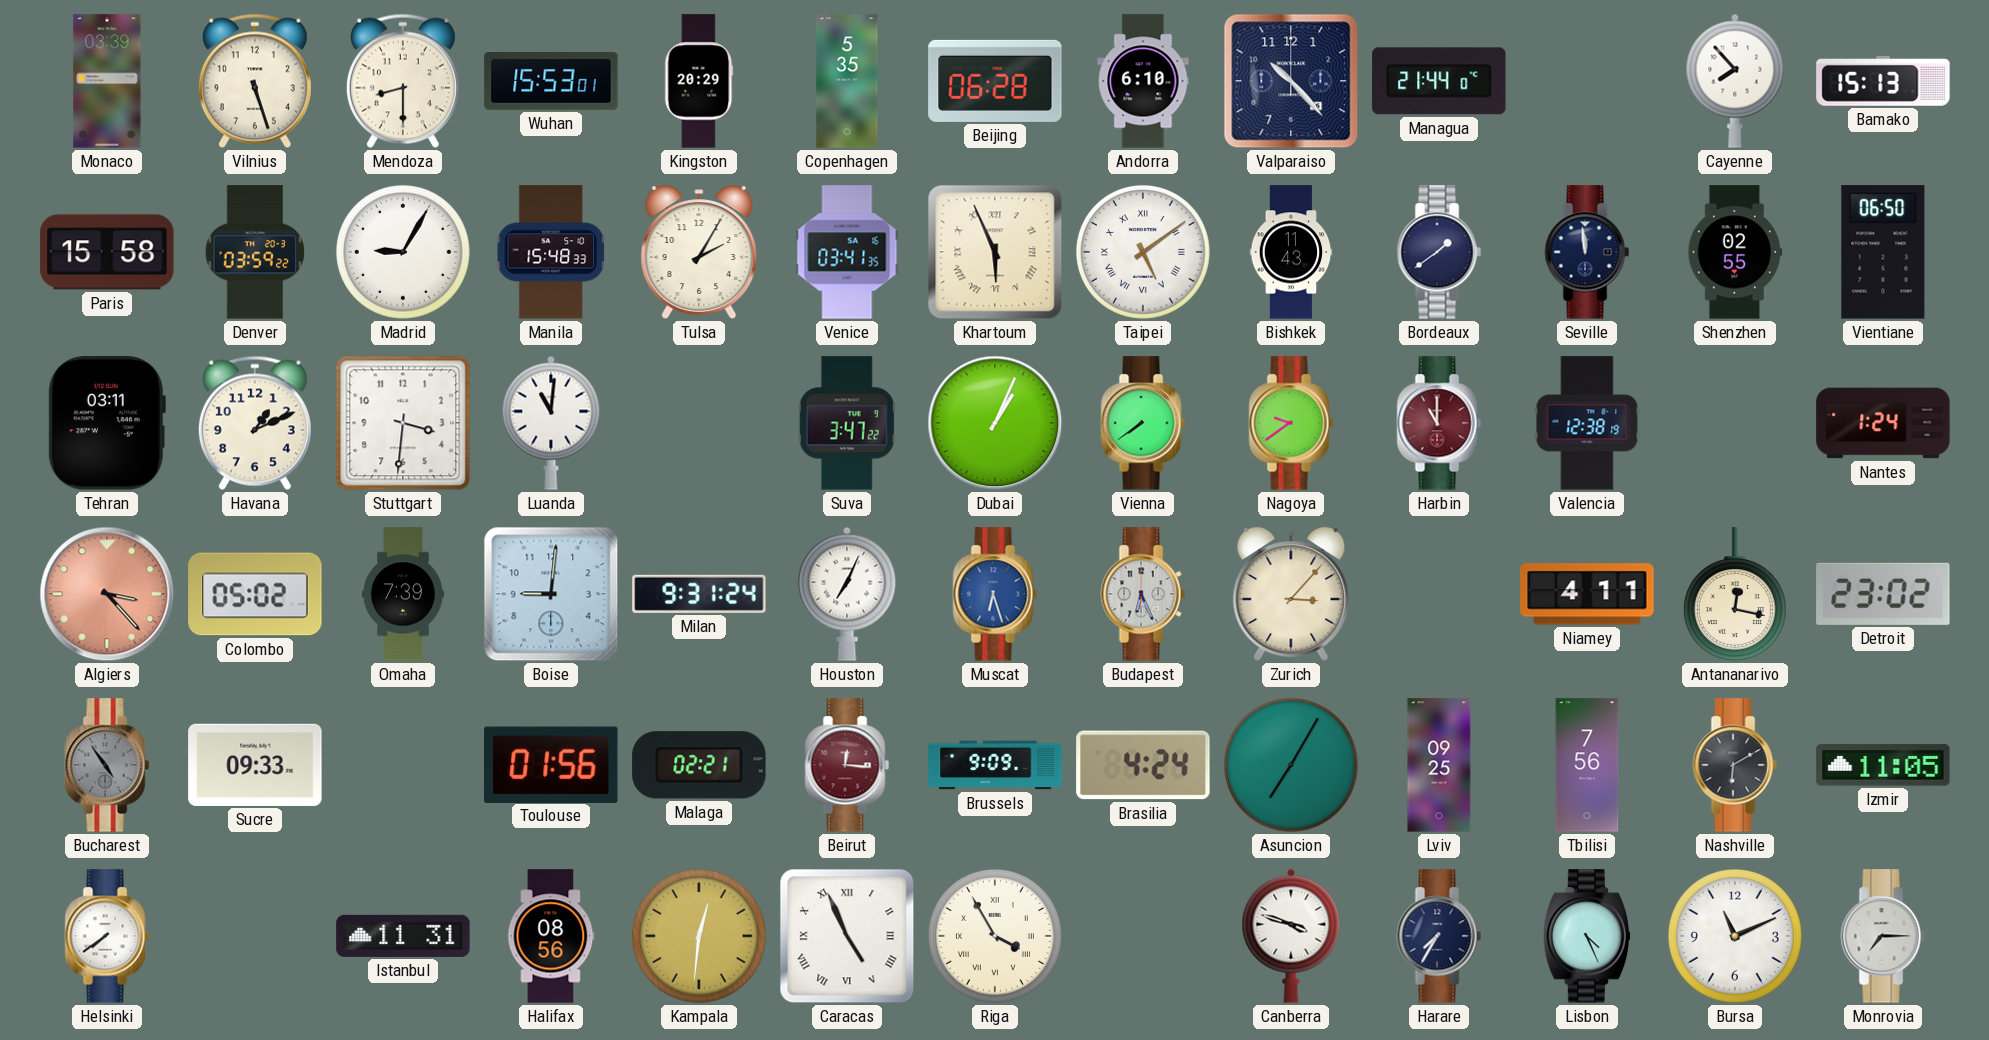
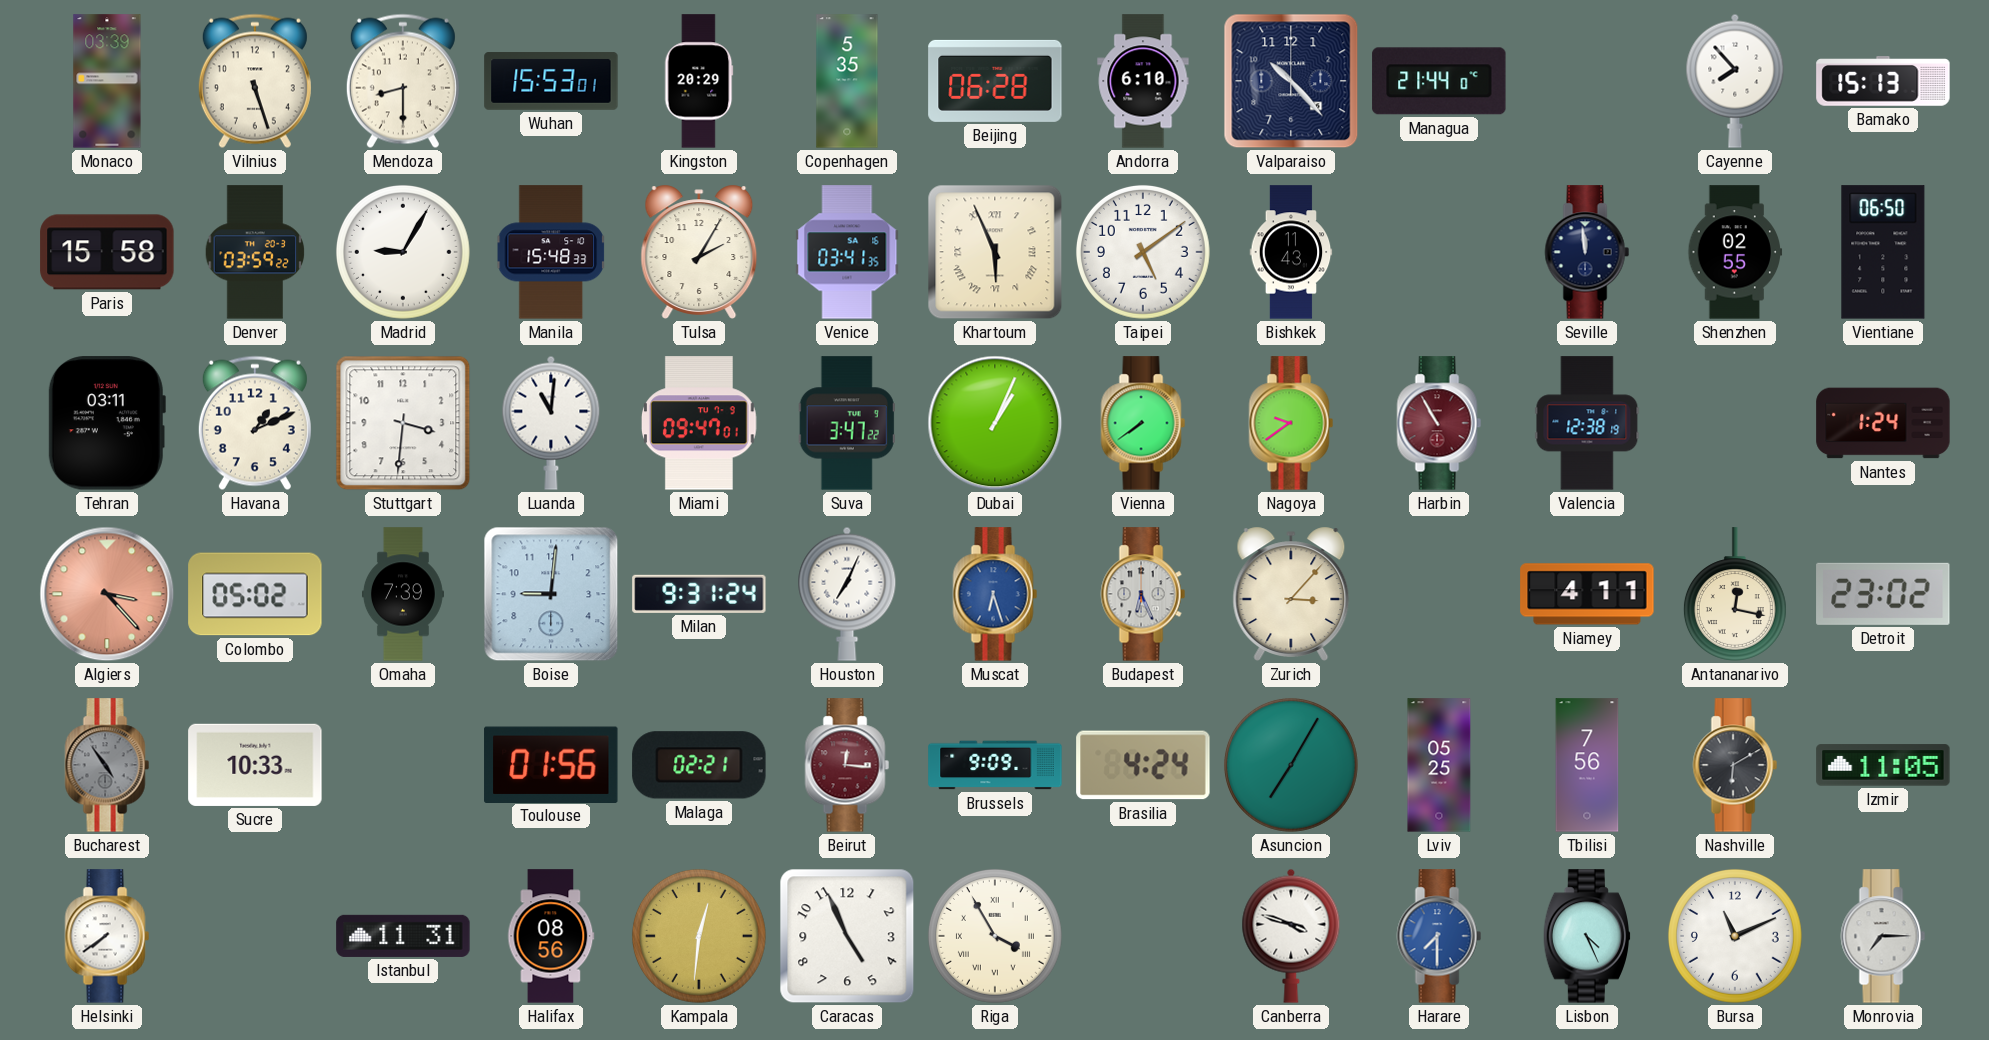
Taipei numerals: Roman -> Arabic (1143, 252)
Bordeaux: 1:39 -> none (1439, 252)
Miami: none -> 09:47 (700, 423)
Harbin: 11:00 -> 10:55 (1439, 423)
Sucre: 09:33 -> 10:33 (255, 765)
Lviv: 09:25 -> 05:25 (1439, 765)
Caracas numerals: Roman -> Arabic (847, 936)
Harare: 7:35 -> 7:30 (1439, 936)
Harare dial: navy -> blue (1439, 936)
